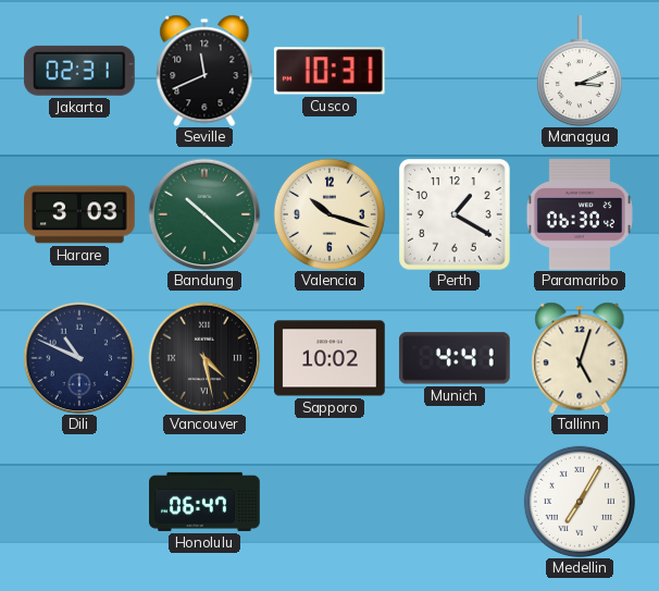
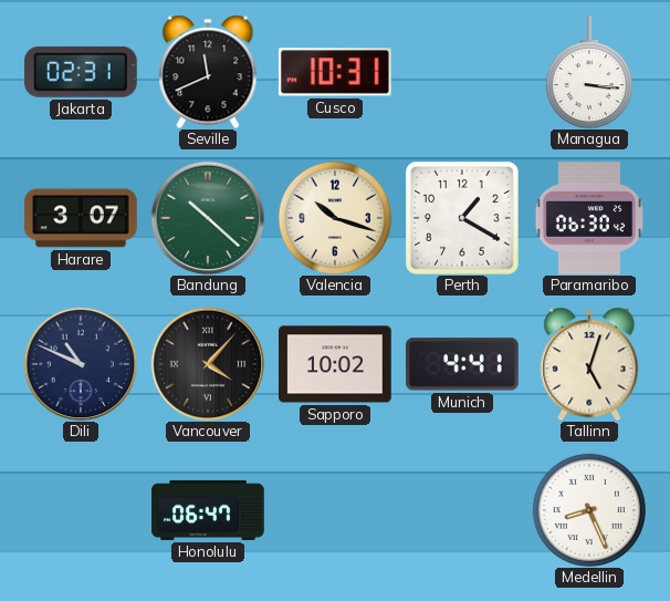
Managua: 3:11 -> 3:16 (589, 72)
Harare: 3:03 -> 3:07 (81, 218)
Vancouver: 4:28 -> 4:07 (208, 364)
Medellin: 7:05 -> 8:26 (589, 510)
